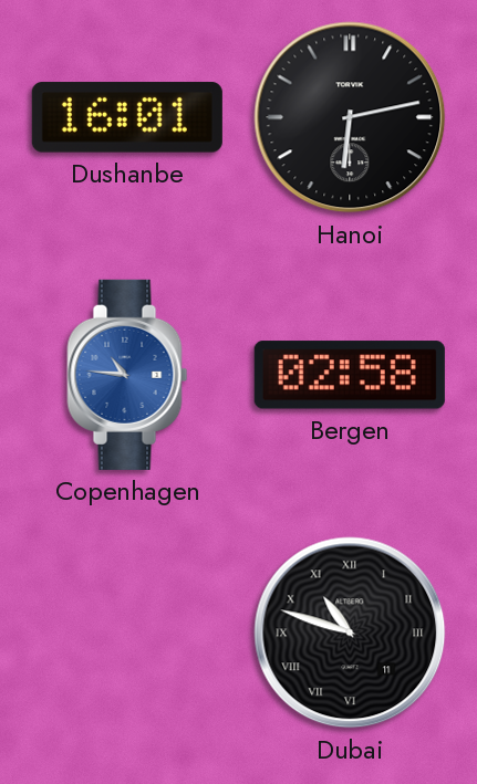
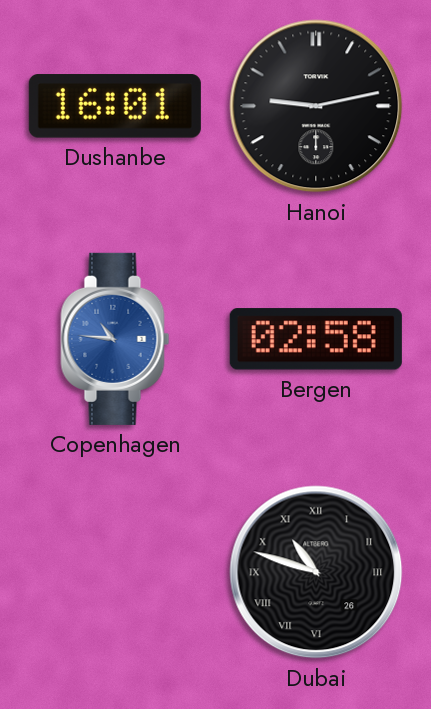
Hanoi: 6:13 -> 9:13 (316, 106)
Dubai date: 11 -> 26 (316, 572)
